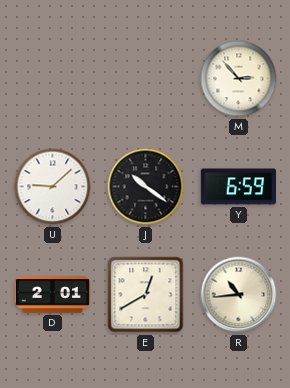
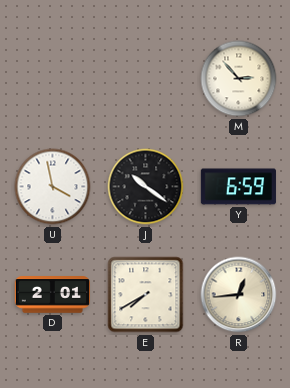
U: 9:08 -> 3:58 (53, 187)
E: 12:40 -> 7:40 (146, 295)
R: 10:44 -> 12:44 (239, 295)
